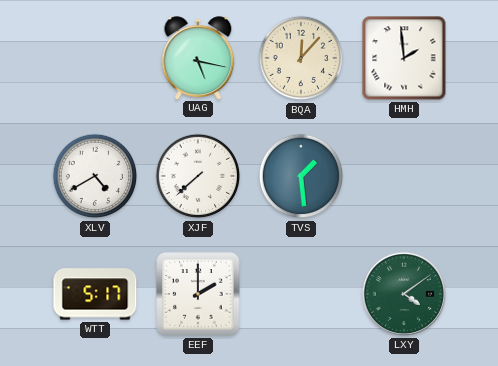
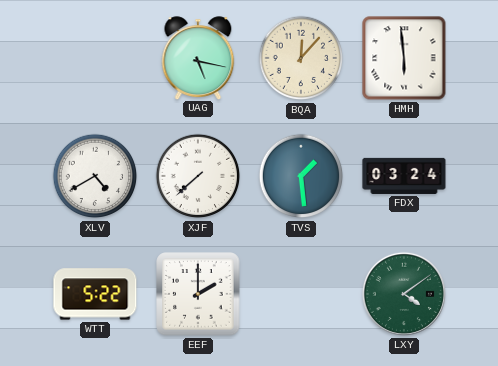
HMH: 1:59 -> 5:59 (404, 58)
FDX: none -> 03:24 (404, 176)
WTT: 5:17 -> 5:22 (95, 294)
